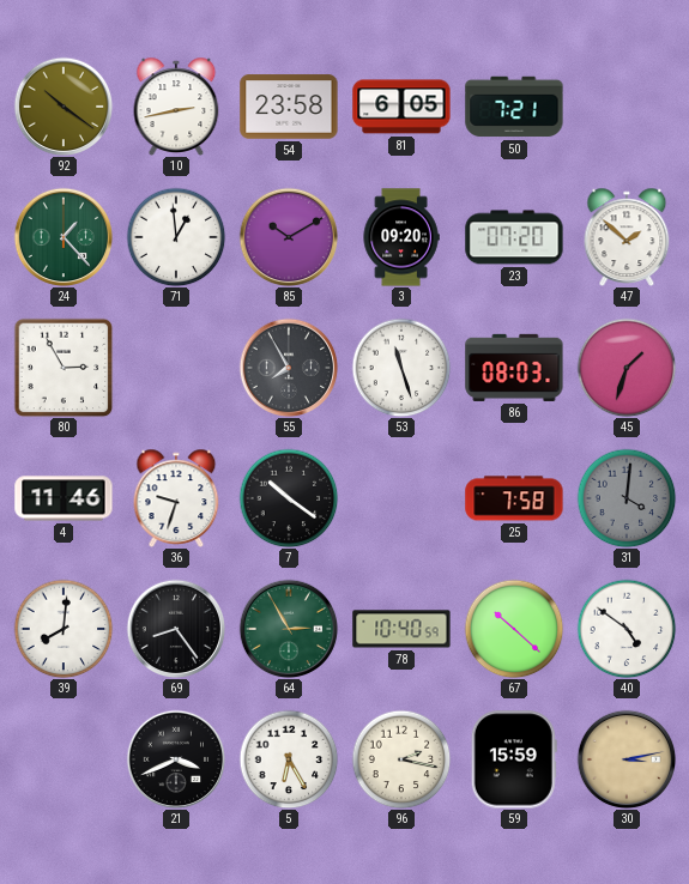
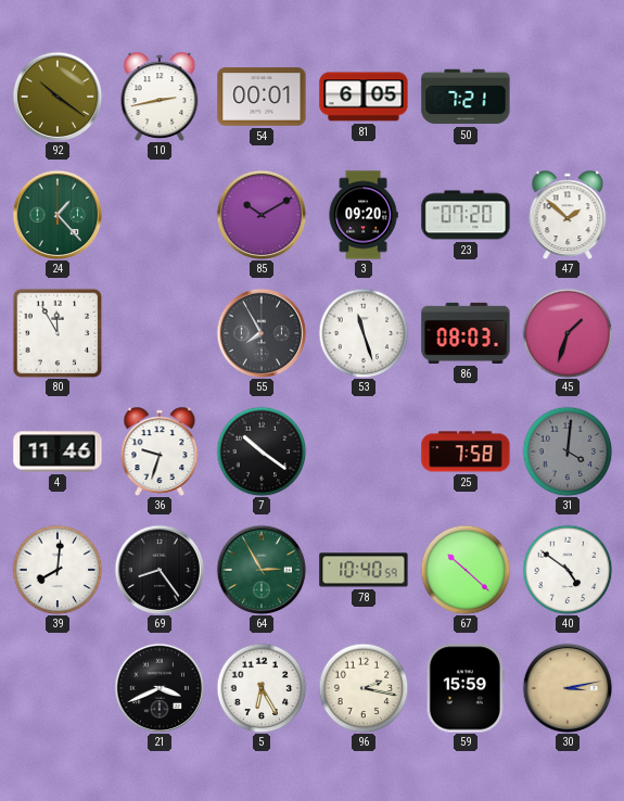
54: 23:58 -> 00:01 (262, 97)
71: 12:59 -> none (176, 237)
80: 2:55 -> 11:55 (58, 333)
